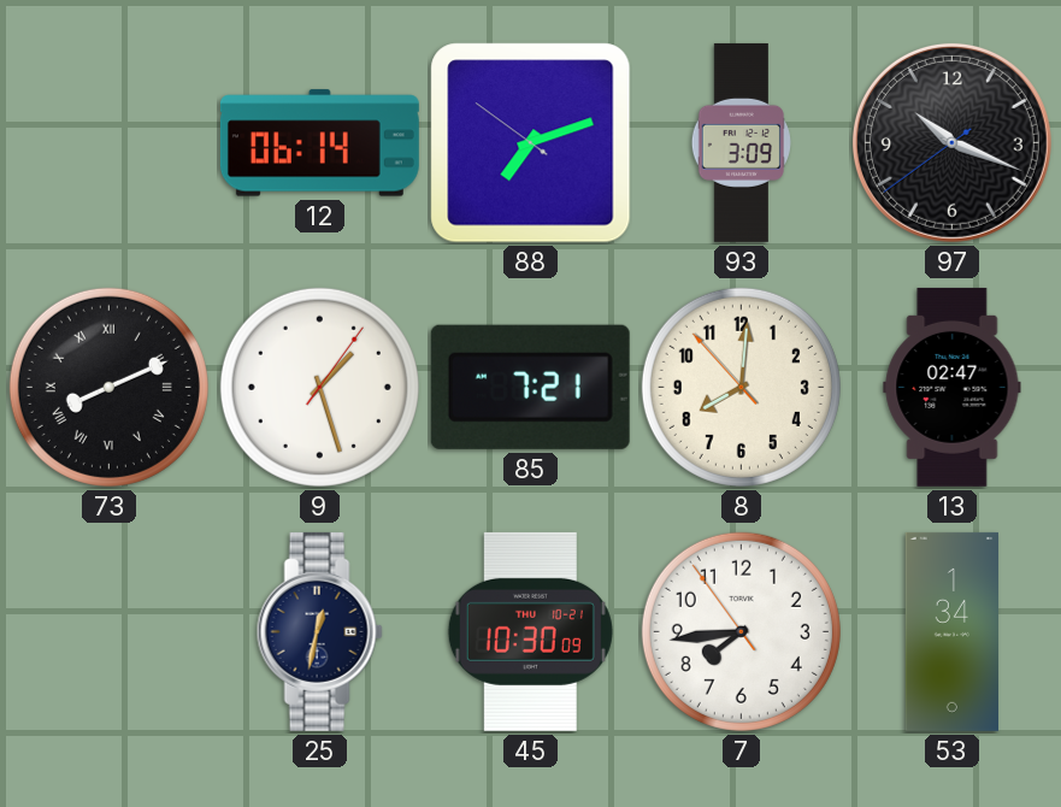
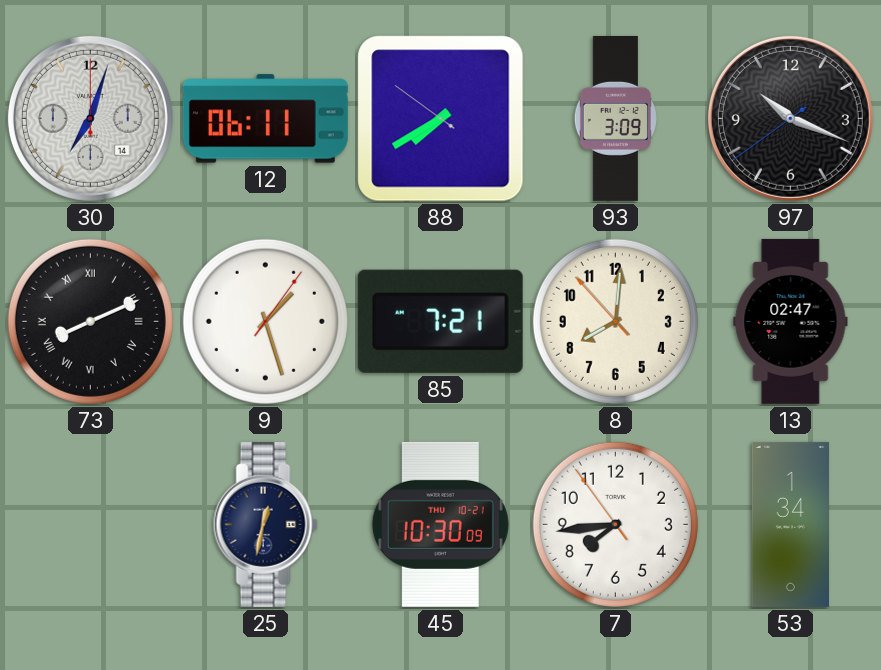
30: none -> 7:03 (90, 118)
12: 06:14 -> 06:11 (265, 119)
88: 7:11 -> 7:39 (441, 119)
